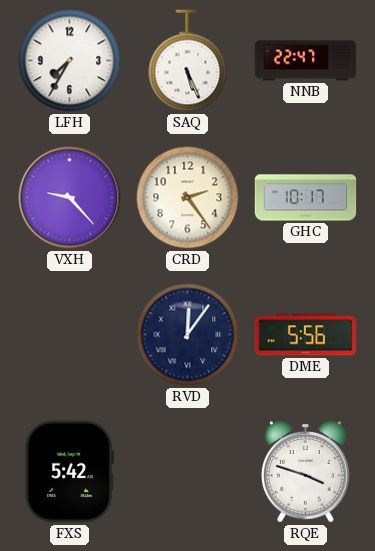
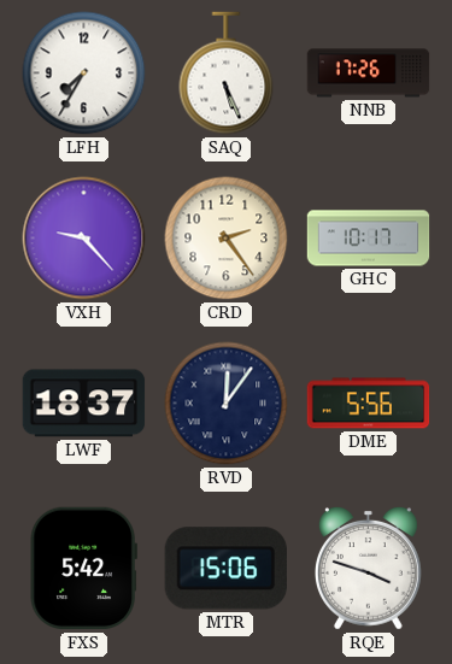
NNB: 22:47 -> 17:26 (369, 74)
LWF: none -> 18:37 (84, 404)
MTR: none -> 15:06 (225, 569)
